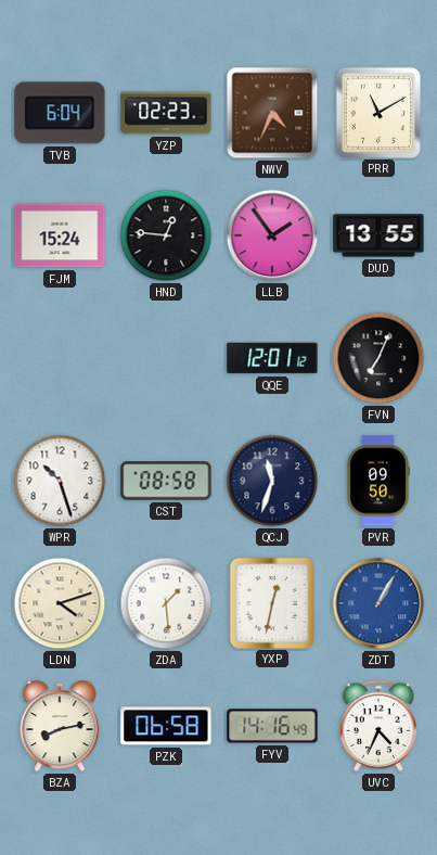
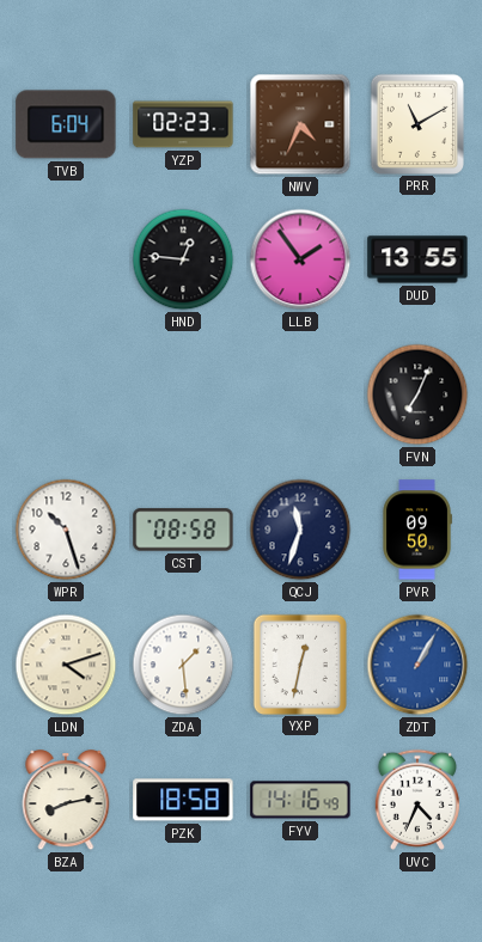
FJM: 15:24 -> none (60, 235)
QQE: 12:01 -> none (272, 358)
PZK: 06:58 -> 18:58 (183, 800)
